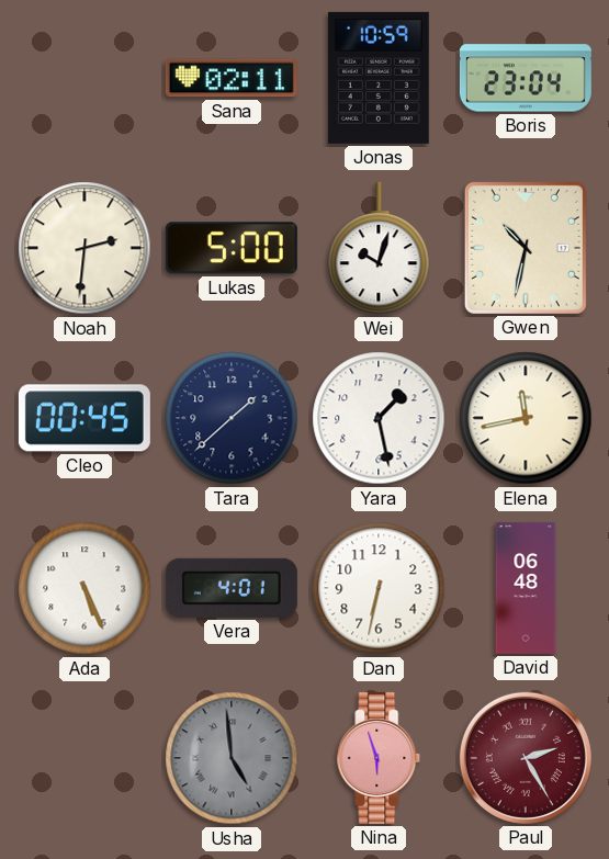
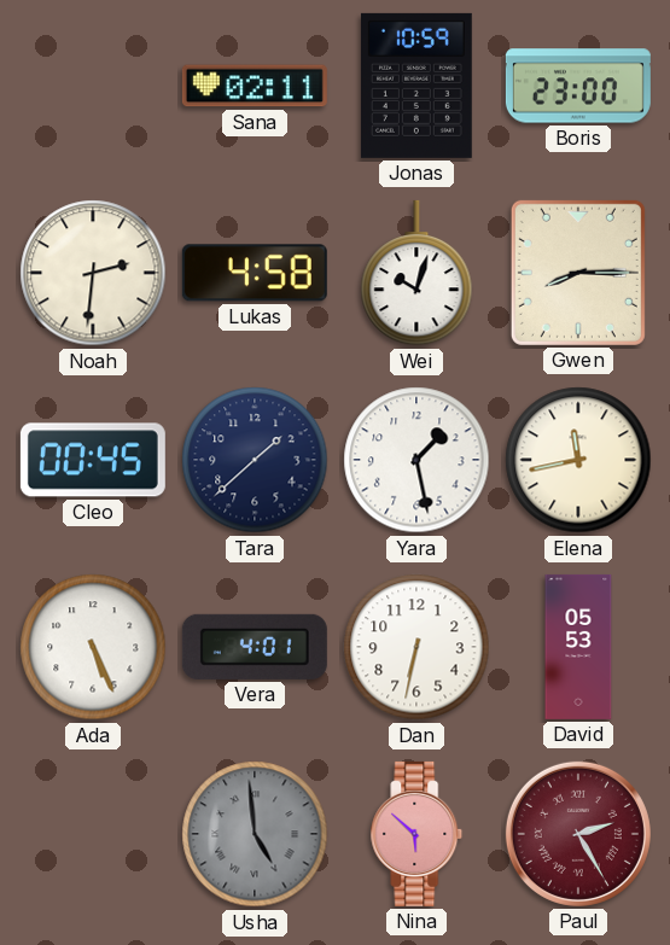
Boris: 23:04 -> 23:00 (578, 86)
Lukas: 5:00 -> 4:58 (255, 273)
Gwen: 10:32 -> 8:15 (578, 273)
David: 06:48 -> 05:53 (578, 647)
Nina: 5:57 -> 5:52 (416, 834)
